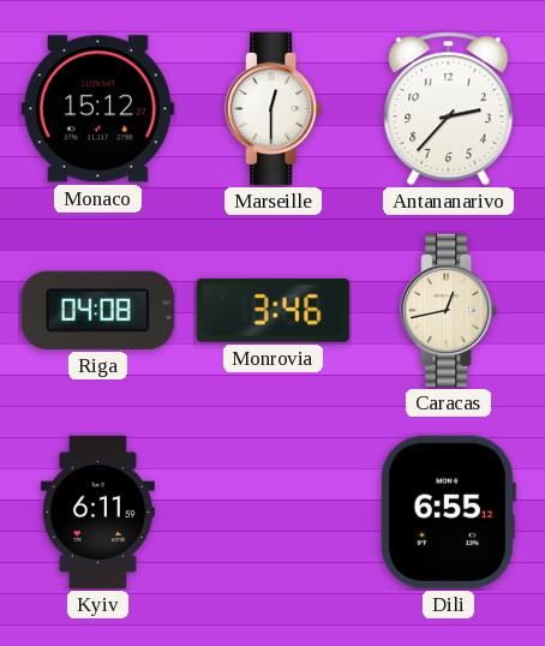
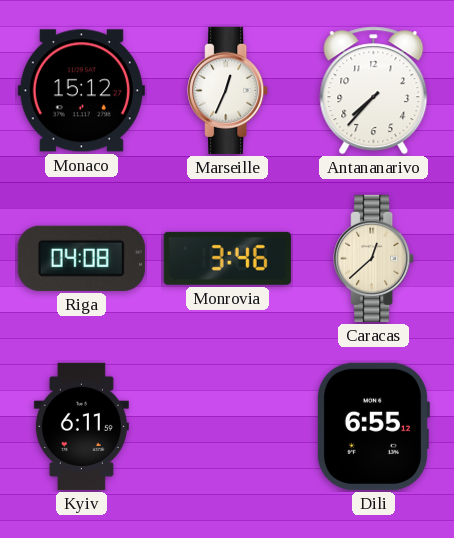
Marseille: 12:30 -> 12:34 (228, 90)
Antananarivo: 2:37 -> 7:37 (374, 91)
Caracas: 12:43 -> 12:38 (374, 258)
